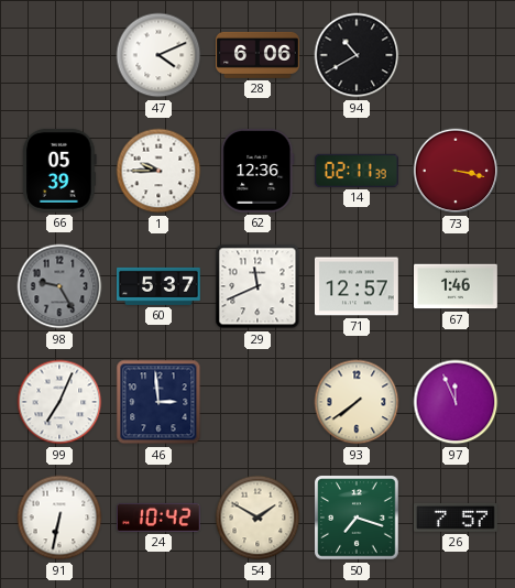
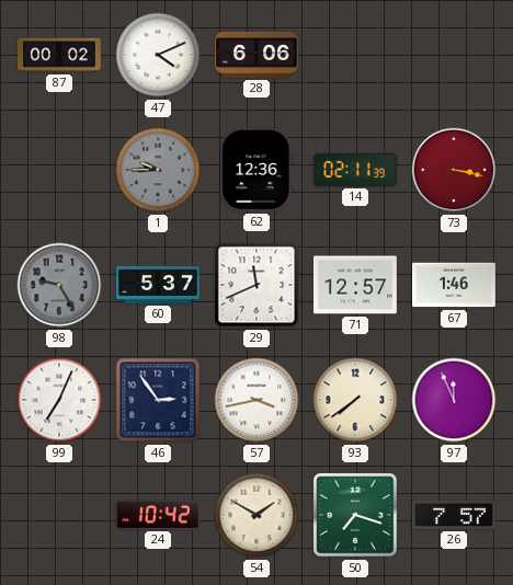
87: none -> 00:02 (60, 55)
94: 10:40 -> none (357, 55)
66: 05:39 -> none (59, 171)
1 dial: white -> grey (158, 170)
46: 2:59 -> 2:54 (158, 400)
57: none -> 3:43 (256, 400)
91: 6:32 -> none (59, 518)
